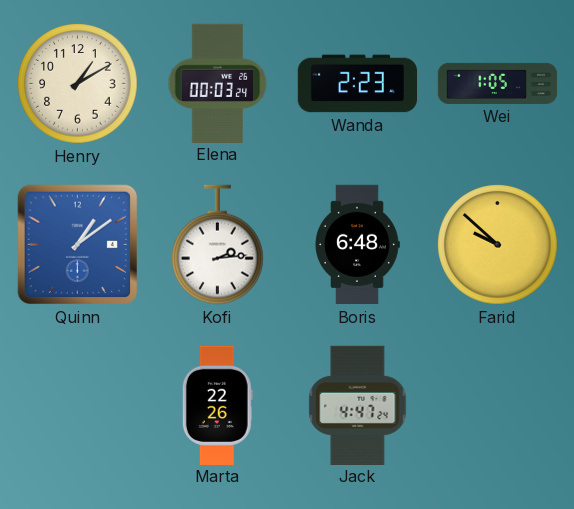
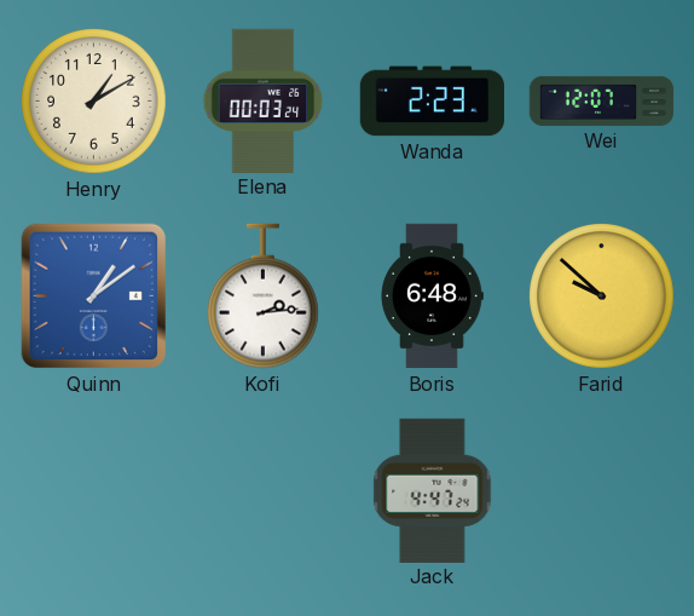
Wei: 1:05 -> 12:07 (602, 100)
Marta: 22:26 -> none (217, 405)
